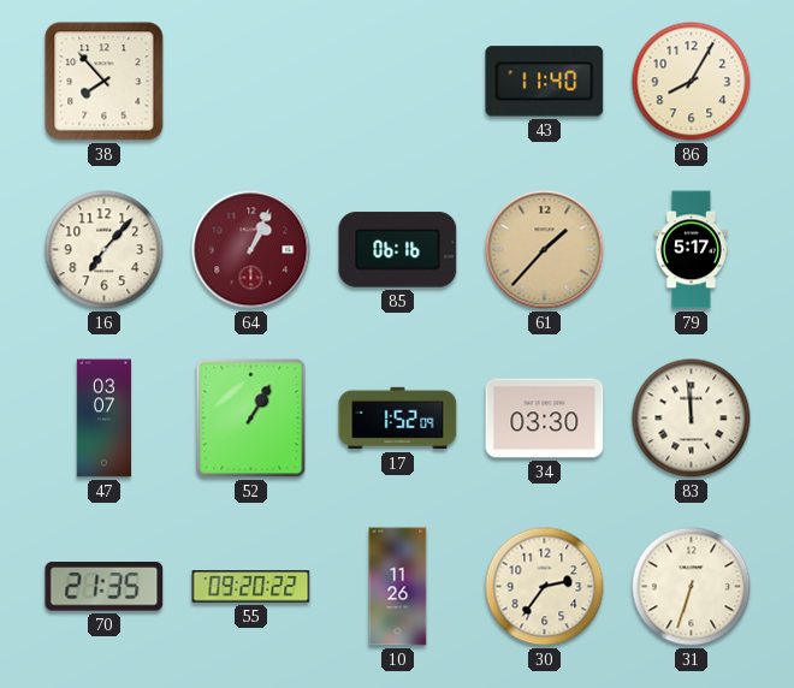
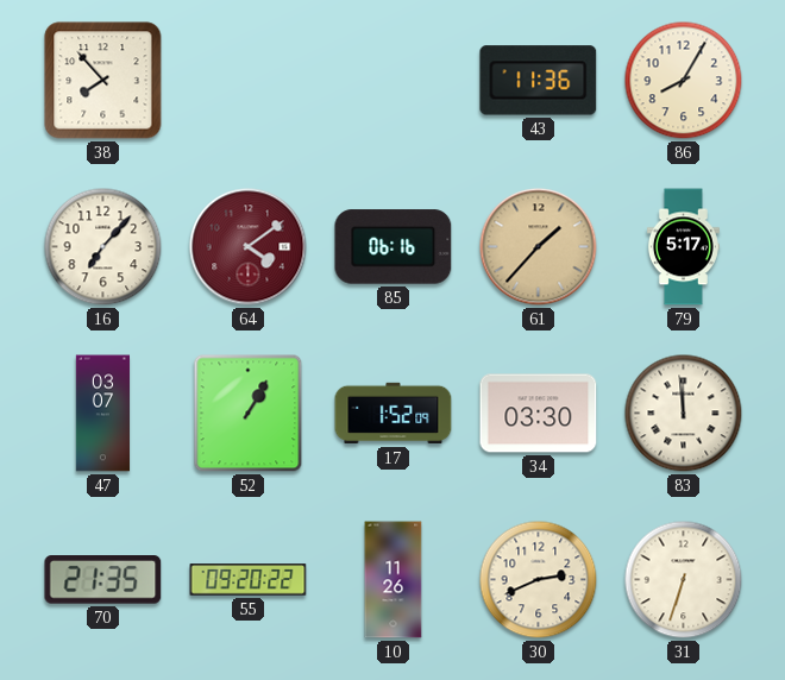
43: 11:40 -> 11:36 (539, 81)
64: 1:04 -> 4:09 (249, 247)
30: 2:36 -> 2:41 (539, 580)
